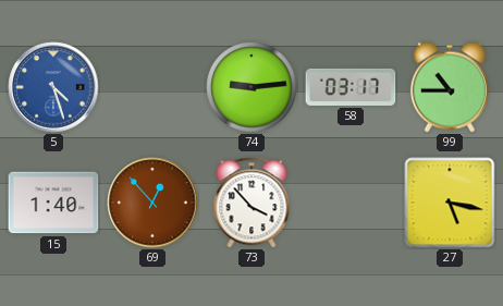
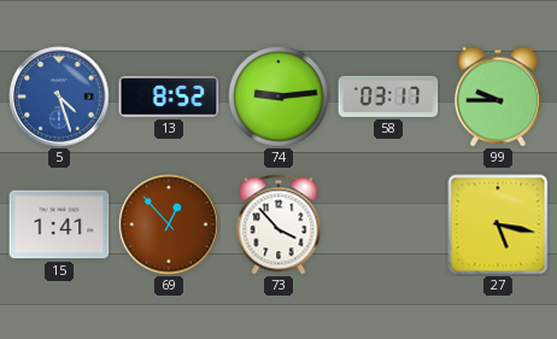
13: none -> 8:52 (169, 97)
99: 10:45 -> 9:45 (498, 97)
15: 1:40 -> 1:41 (59, 224)
